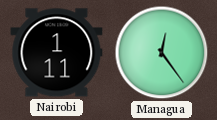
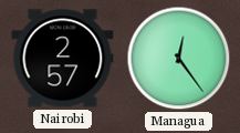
Nairobi: 1:11 -> 2:57 (63, 59)
